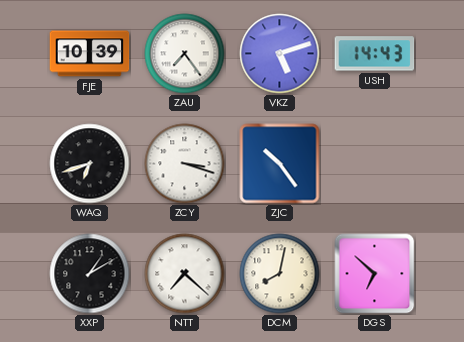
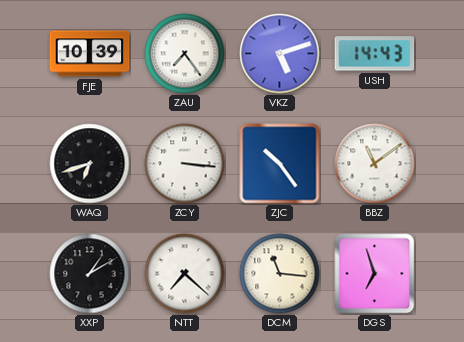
ZCY: 3:18 -> 3:16 (185, 164)
BBZ: none -> 11:09 (375, 164)
DCM: 8:02 -> 11:16 (280, 274)
DGS: 6:52 -> 6:57 (375, 274)
